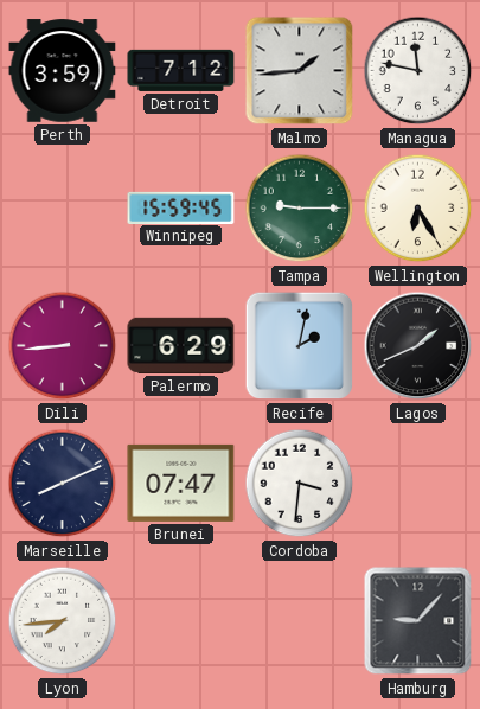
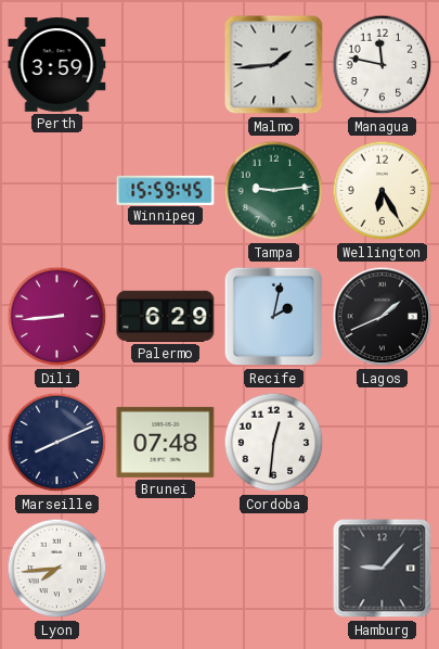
Detroit: 7:12 -> none (181, 70)
Tampa: 9:15 -> 9:14 (274, 191)
Brunei: 07:47 -> 07:48 (166, 442)
Cordoba: 3:31 -> 12:31 (274, 443)
